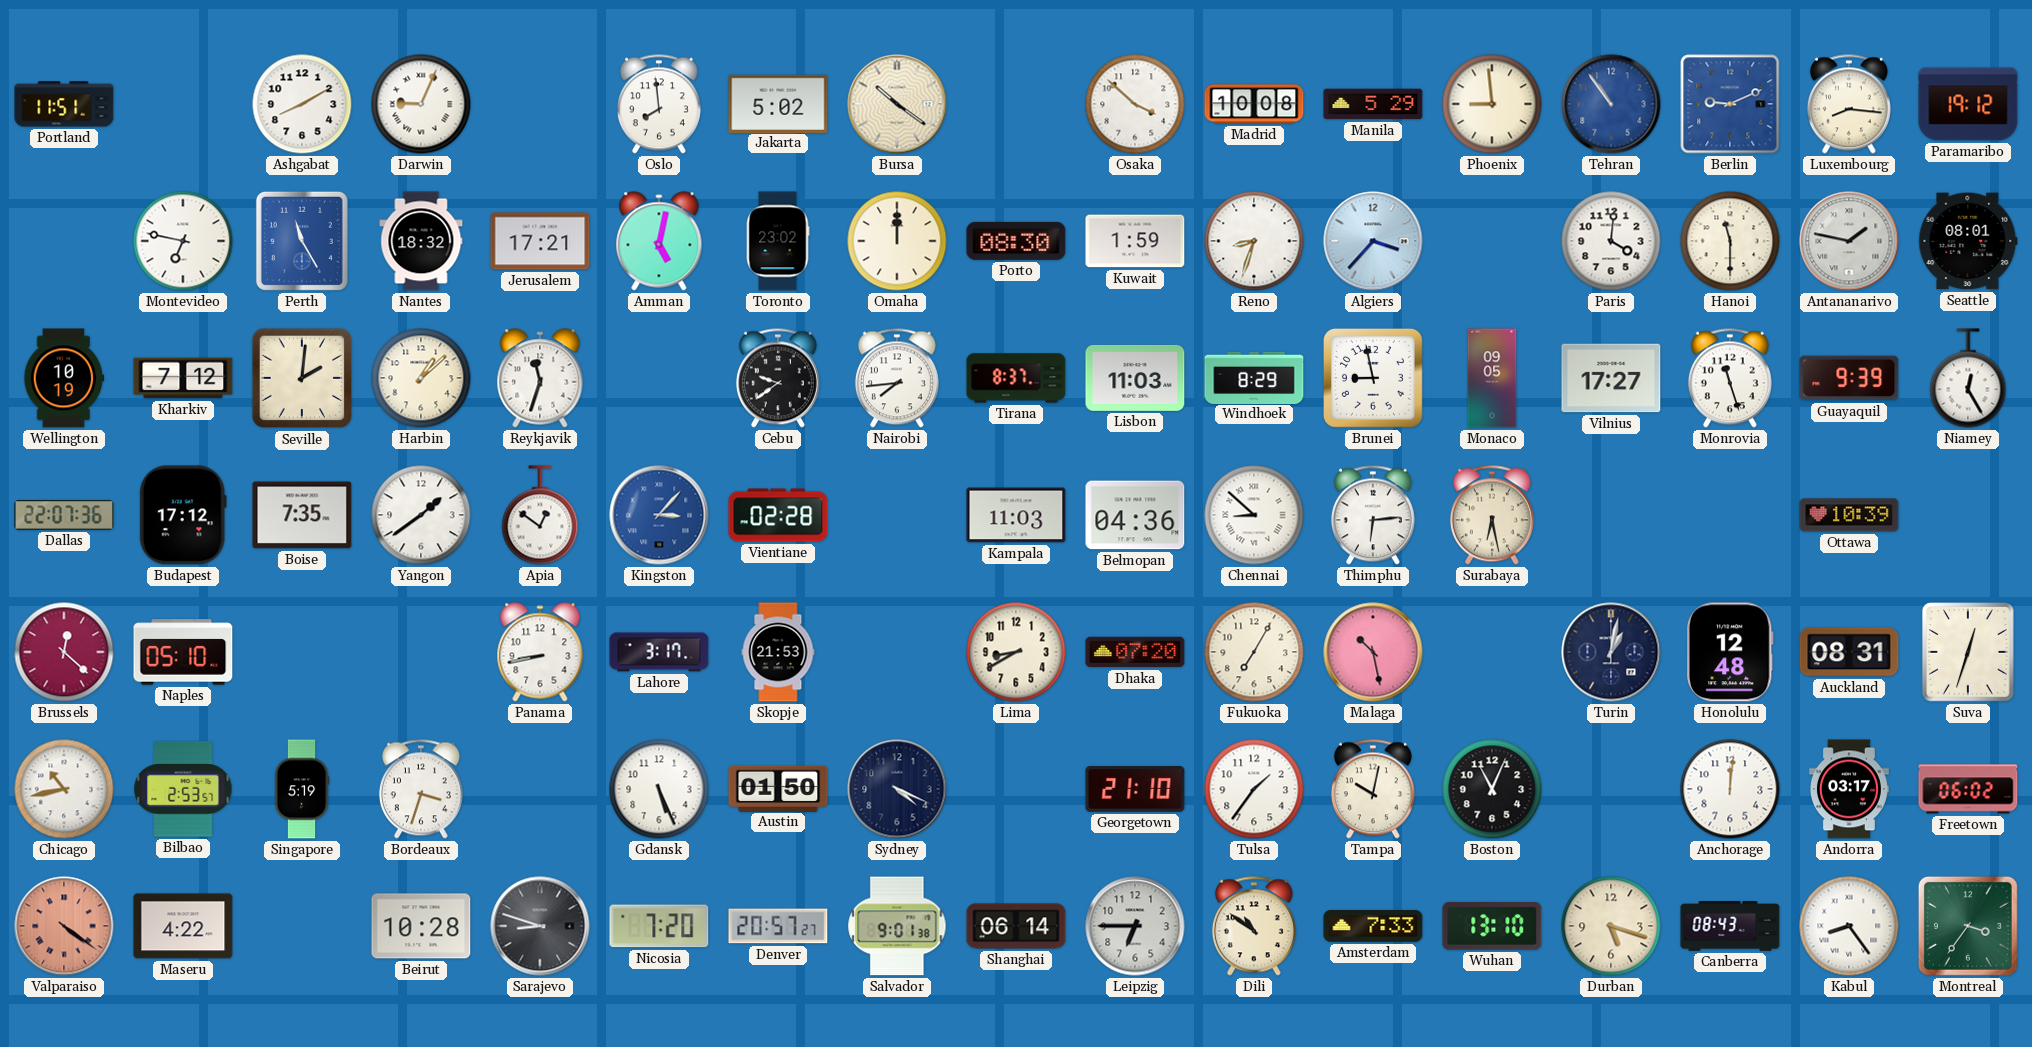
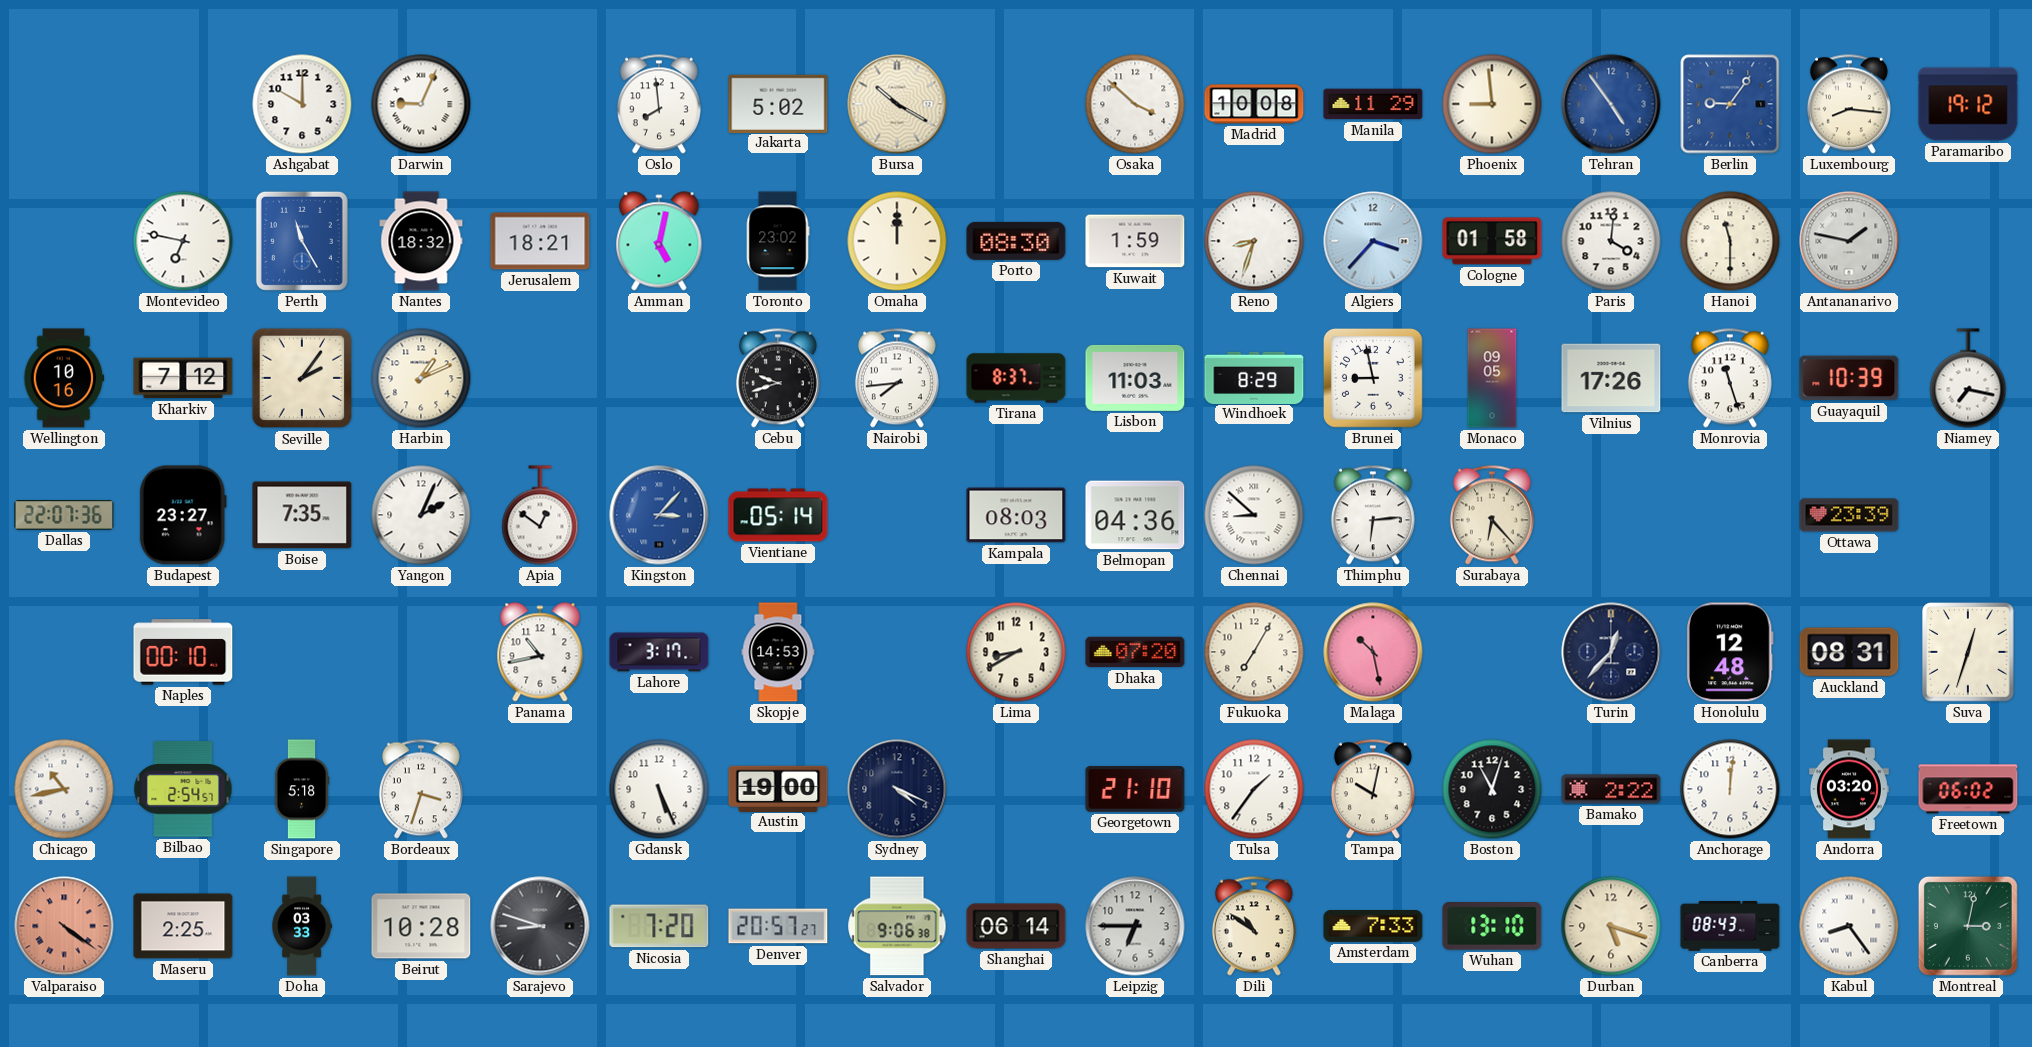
Portland: 11:51 -> none (64, 104)
Ashgabat: 8:10 -> 10:00 (302, 104)
Bursa: 10:21 -> 10:20 (897, 104)
Manila: 5:29 -> 11:29 (1373, 104)
Tehran: 10:54 -> 4:54 (1611, 104)
Berlin: 9:11 -> 9:06 (1730, 104)
Jerusalem: 17:21 -> 18:21 (540, 241)
Cologne: none -> 01:58 (1492, 241)
Seattle: 08:01 -> none (1968, 241)
Wellington: 10:19 -> 10:16 (64, 378)
Seville: 2:01 -> 2:06 (302, 378)
Harbin: 1:08 -> 1:11 (421, 378)
Reykjavik: 11:33 -> none (540, 378)
Cebu: 9:39 -> 9:42 (778, 378)
Vilnius: 17:27 -> 17:26 (1611, 378)
Guayaquil: 9:39 -> 10:39 (1849, 378)
Niamey: 12:25 -> 7:17 (1968, 378)
Budapest: 17:12 -> 23:27 (183, 515)
Yangon: 1:39 -> 2:04 (421, 515)
Vientiane: 02:28 -> 05:14 (778, 515)
Kampala: 11:03 -> 08:03 (1016, 515)
Surabaya: 6:28 -> 6:23 (1492, 515)
Ottawa: 10:39 -> 23:39 (1849, 515)
Brussels: 12:22 -> none (64, 652)
Naples: 05:10 -> 00:10 (183, 652)
Panama: 8:43 -> 10:43 (540, 652)
Skopje: 21:53 -> 14:53 (778, 652)
Turin: 1:02 -> 12:37 (1611, 652)
Bilbao: 2:53 -> 2:54 (183, 789)
Singapore: 5:19 -> 5:18 (302, 789)
Austin: 01:50 -> 19:00 (778, 788)
Boston: 11:04 -> 11:03 (1492, 789)
Bamako: none -> 2:22 (1611, 789)
Andorra: 03:17 -> 03:20 (1849, 789)
Maseru: 4:22 -> 2:25 (183, 926)
Doha: none -> 03:33 (302, 926)
Salvador: 9:01 -> 9:06 (897, 926)
Montreal: 3:36 -> 3:02 (1968, 926)
